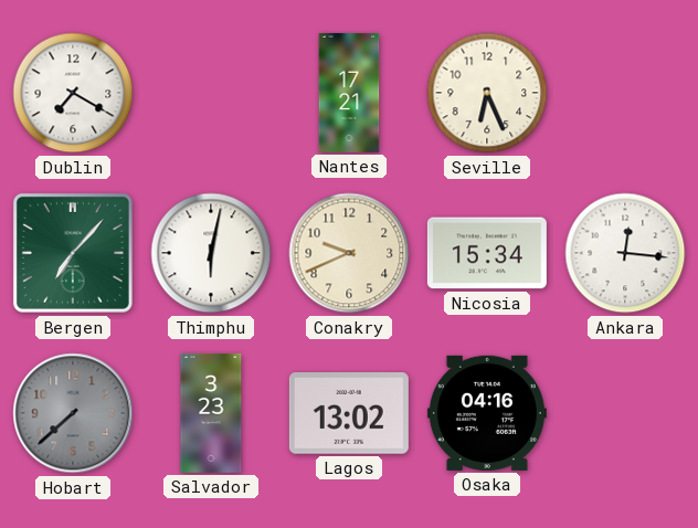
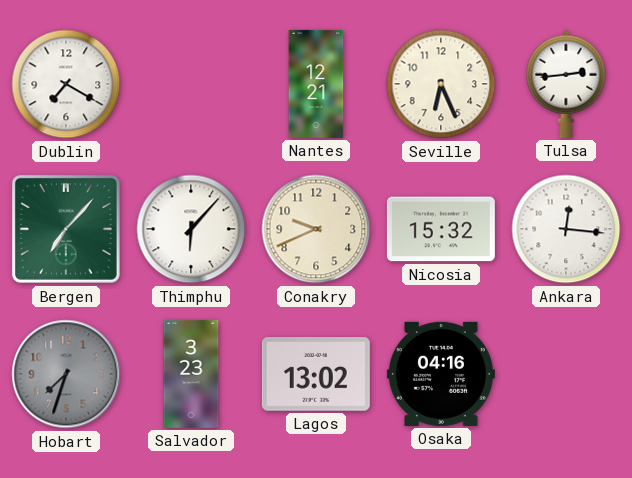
Nantes: 17:21 -> 12:21 (316, 84)
Tulsa: none -> 2:44 (566, 84)
Thimphu: 6:02 -> 6:07 (191, 229)
Nicosia: 15:34 -> 15:32 (441, 229)
Hobart: 7:38 -> 7:33 (66, 374)
